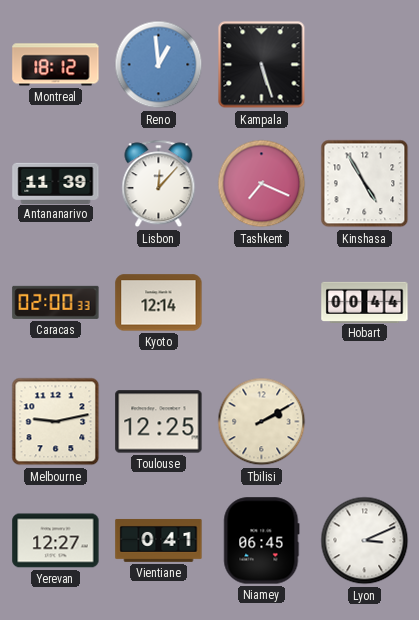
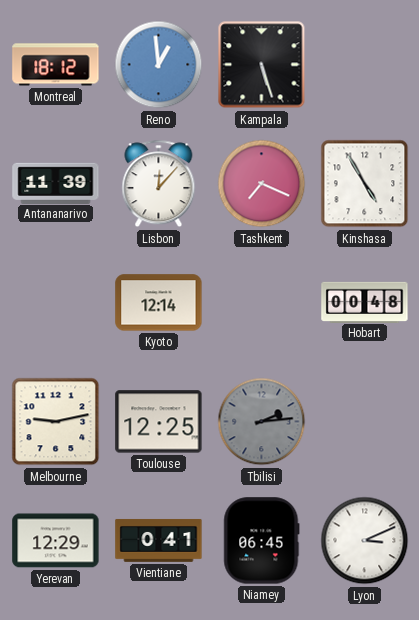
Caracas: 02:00 -> none (56, 302)
Hobart: 00:44 -> 00:48 (365, 302)
Tbilisi: 2:10 -> 2:14 (262, 422)
Tbilisi dial: cream -> grey (262, 422)
Yerevan: 12:27 -> 12:29 (56, 541)
